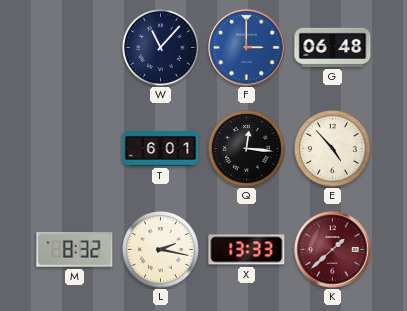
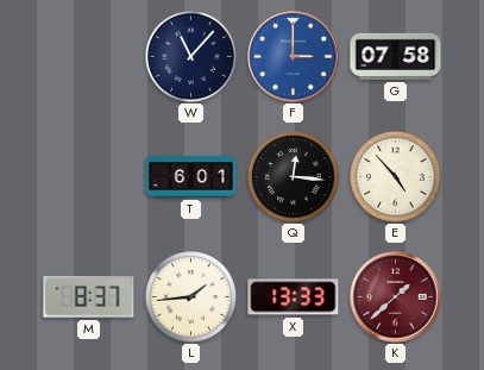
G: 06:48 -> 07:58 (396, 56)
M: 8:32 -> 8:37 (89, 297)
L: 2:17 -> 1:44 (191, 297)
